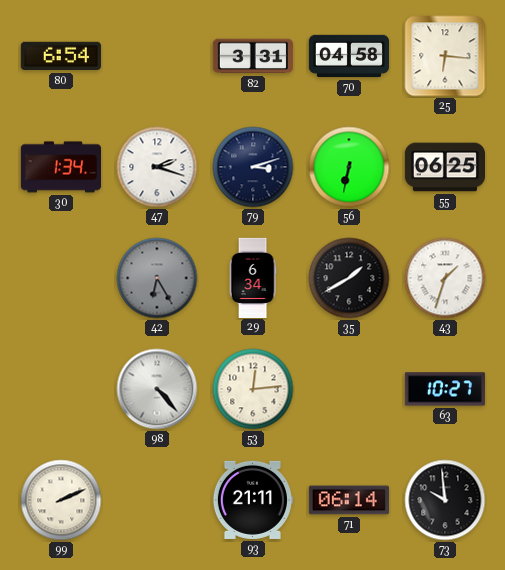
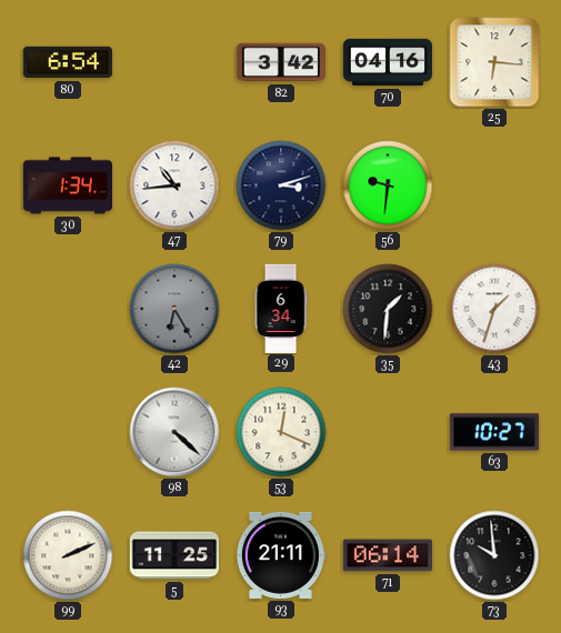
82: 3:31 -> 3:42 (281, 62)
70: 04:58 -> 04:16 (387, 62)
47: 2:18 -> 10:44 (174, 185)
56: 6:32 -> 9:31 (388, 185)
55: 06:25 -> none (444, 167)
35: 1:40 -> 1:31 (388, 309)
98: 4:23 -> 4:22 (174, 432)
53: 12:14 -> 12:19 (281, 432)
5: none -> 11:25 (173, 555)
